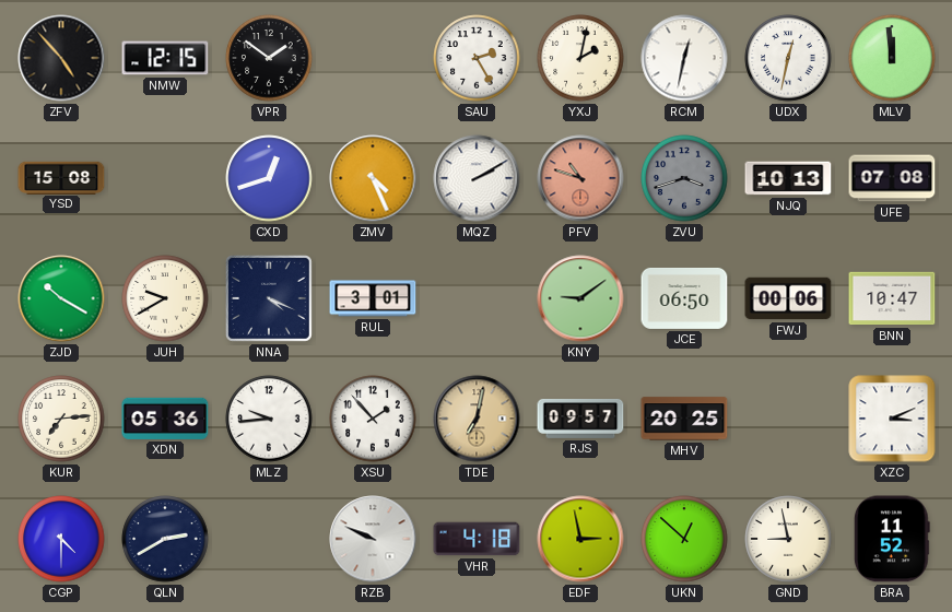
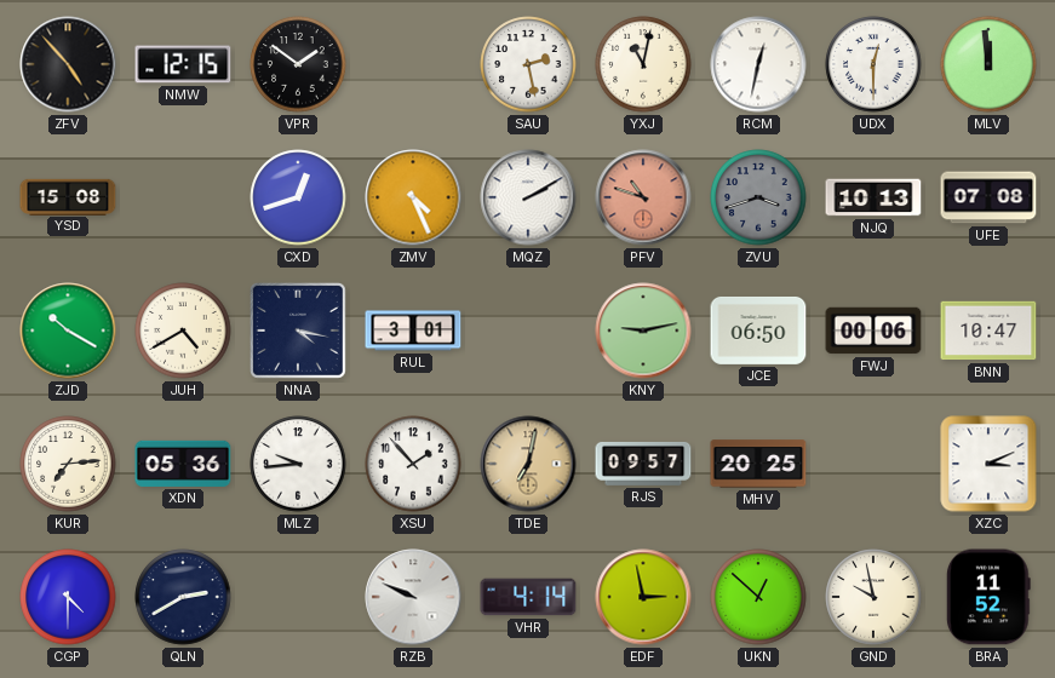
SAU: 2:25 -> 2:28 (528, 64)
YXJ: 2:02 -> 11:02 (643, 64)
UDX: 12:32 -> 12:30 (873, 64)
JUH: 9:40 -> 4:40 (183, 331)
NNA: 4:19 -> 4:17 (298, 332)
KNY: 9:09 -> 9:13 (643, 331)
VHR: 4:18 -> 4:14 (528, 597)
GND: 8:58 -> 9:58 (873, 597)
